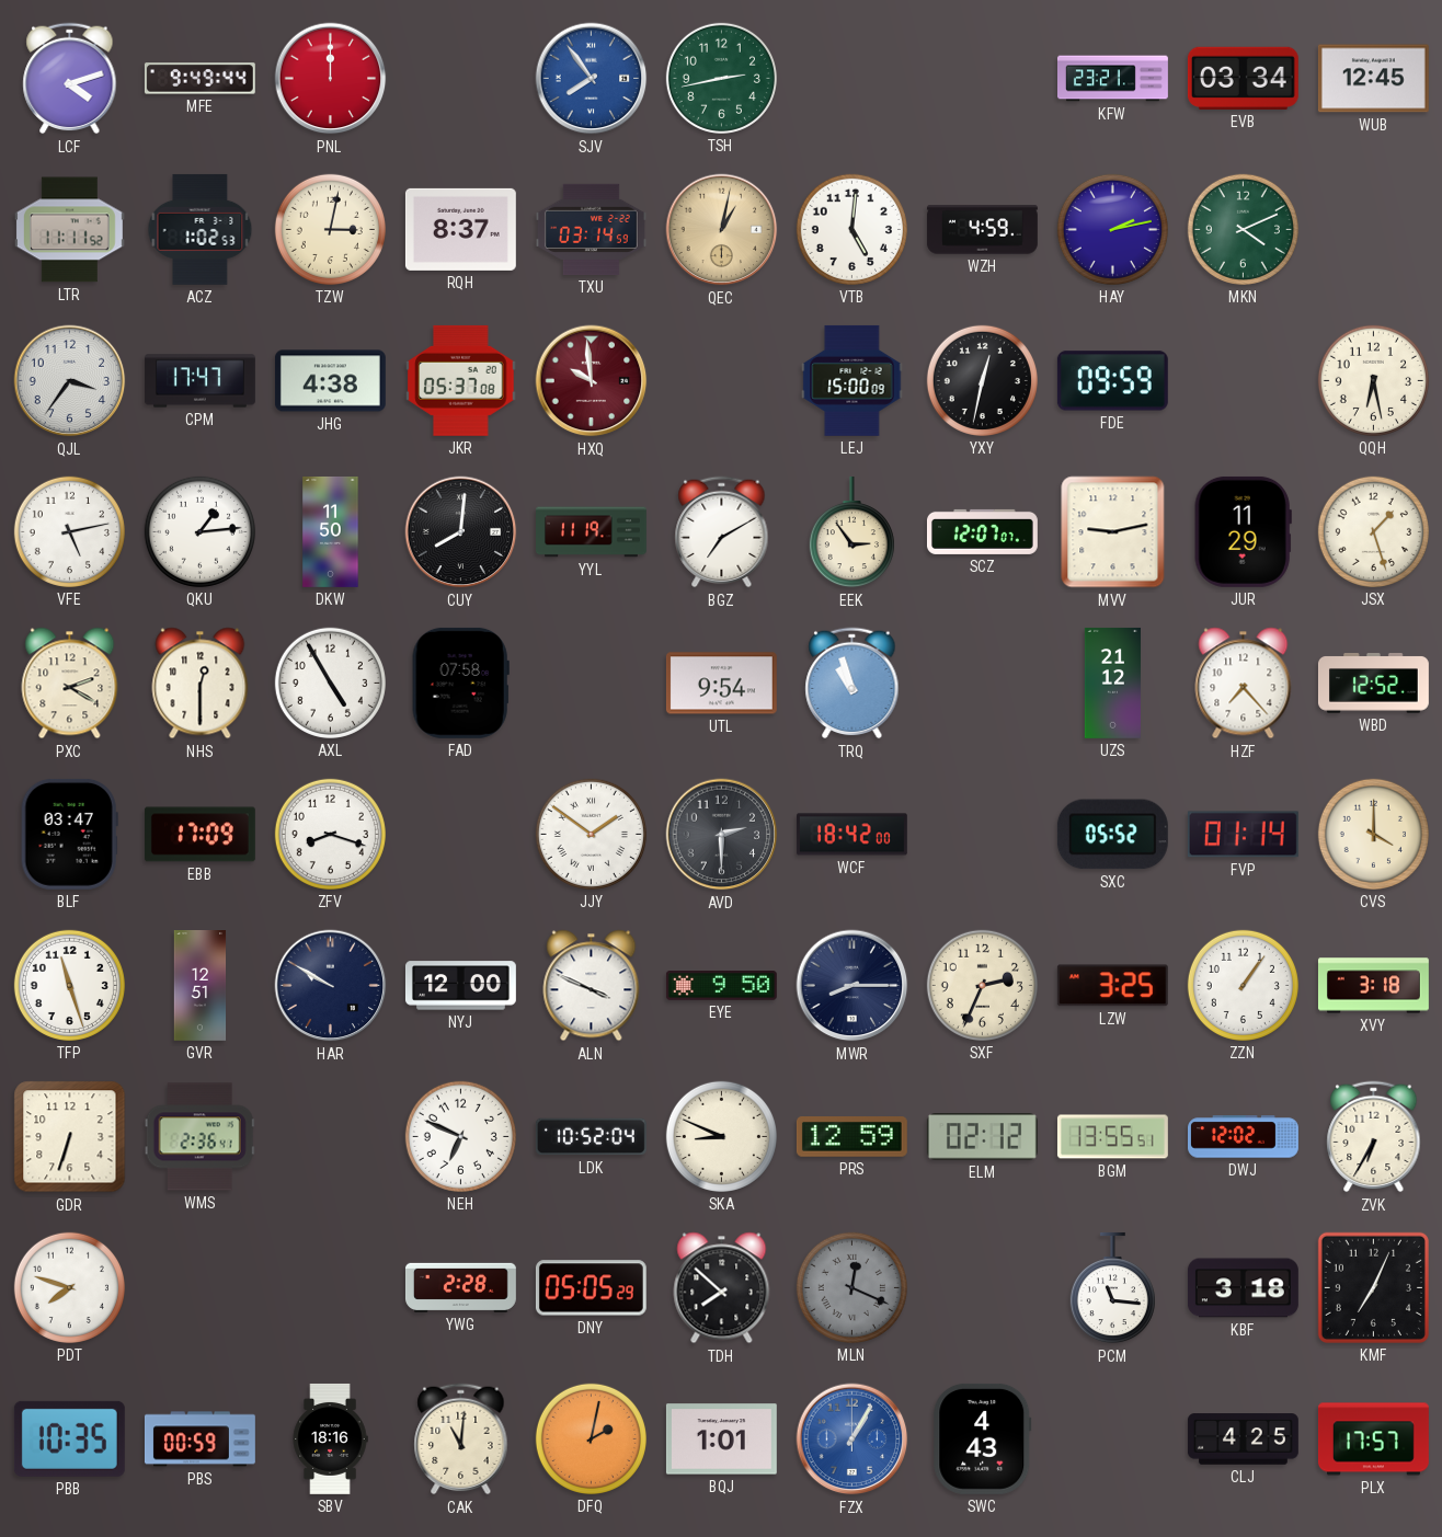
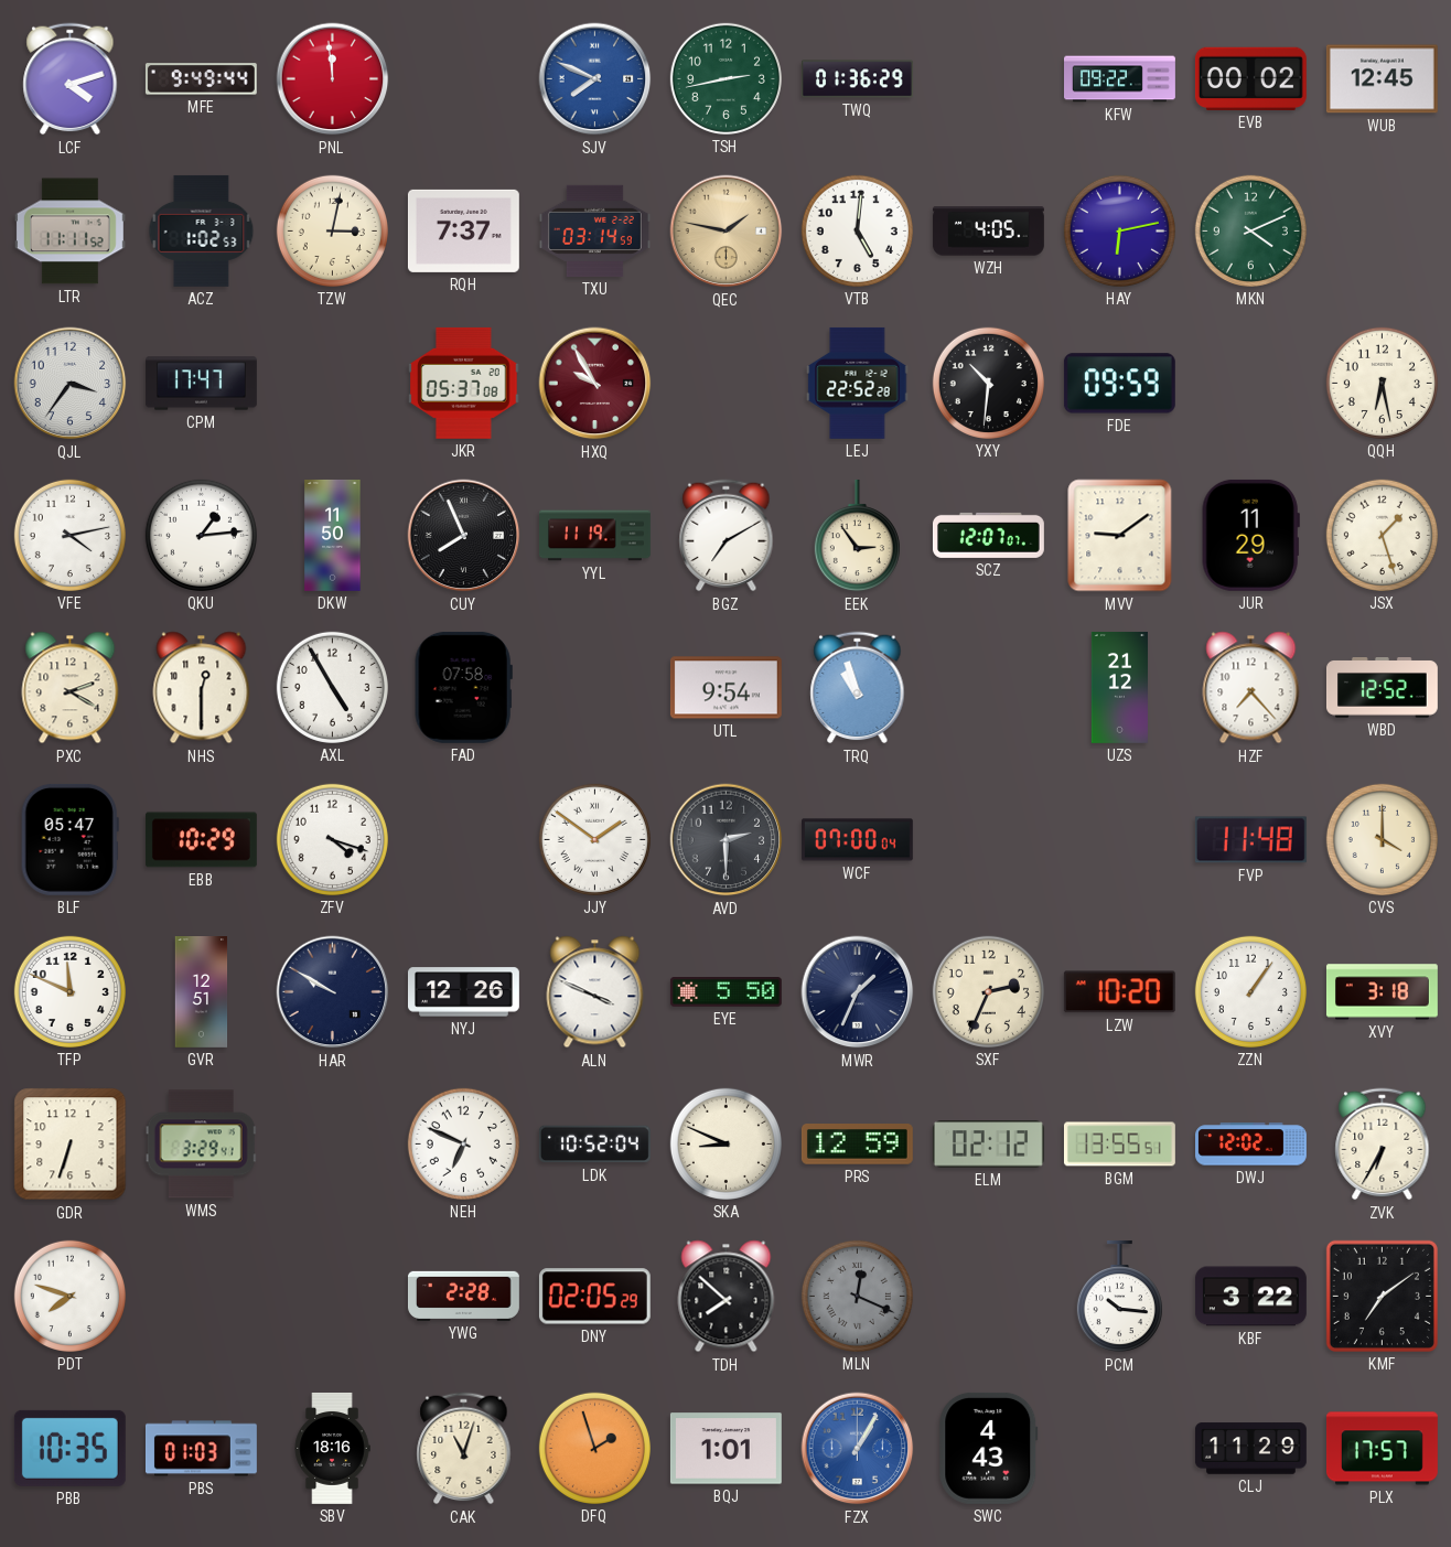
PNL: 12:00 -> 11:59 (333, 79)
SJV: 7:54 -> 7:49 (595, 79)
TWQ: none -> 01:36 (857, 79)
KFW: 23:21 -> 09:22 (1120, 79)
EVB: 03:34 -> 00:02 (1250, 78)
RQH: 8:37 -> 7:37 (463, 230)
QEC: 1:02 -> 1:47 (727, 232)
WZH: 4:59 -> 4:05 (988, 232)
HAY: 2:13 -> 6:13 (1119, 230)
JHG: 4:38 -> none (330, 381)
HXQ: 9:59 -> 9:55 (595, 384)
LEJ: 15:00 -> 22:52 (858, 383)
YXY: 12:32 -> 10:31 (988, 383)
VFE: 5:13 -> 4:13 (69, 535)
CUY: 8:01 -> 7:56 (464, 536)
MVV: 9:13 -> 9:09 (1120, 536)
BLF: 03:47 -> 05:47 (69, 839)
EBB: 17:09 -> 10:29 (201, 840)
ZFV: 8:18 -> 4:18 (332, 839)
WCF: 18:42 -> 07:00 (857, 840)
SXC: 05:52 -> none (1112, 835)
FVP: 01:14 -> 11:48 (1250, 840)
TFP: 11:27 -> 11:49 (69, 991)
NYJ: 12:00 -> 12:26 (463, 992)
EYE: 9:50 -> 5:50 (725, 992)
MWR: 8:15 -> 1:34 (858, 992)
LZW: 3:25 -> 10:20 (1119, 992)
WMS: 2:36 -> 3:29 (201, 1145)
DNY: 05:05 -> 02:05 (594, 1297)
PCM: 11:16 -> 10:16 (1119, 1297)
KBF: 3:18 -> 3:22 (1250, 1297)
KMF: 7:04 -> 7:09 (1382, 1296)
PBS: 00:59 -> 01:03 (201, 1449)
CAK: 11:01 -> 11:03 (464, 1449)
DFQ: 2:02 -> 1:57 (594, 1448)
CLJ: 4:25 -> 11:29 (1250, 1449)
